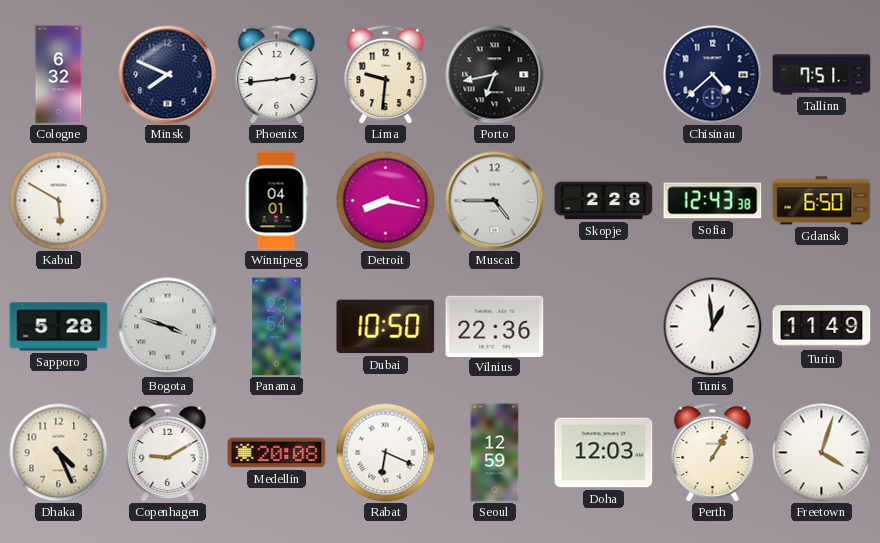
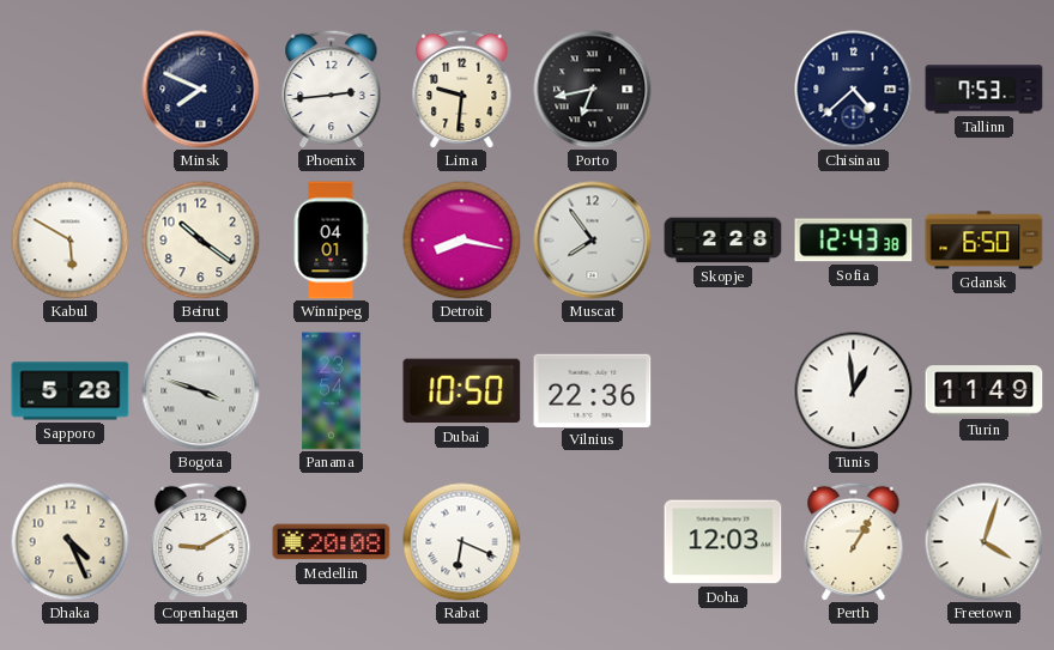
Cologne: 6:32 -> none (59, 75)
Tallinn: 7:51 -> 7:53 (985, 90)
Beirut: none -> 10:21 (201, 241)
Muscat: 4:45 -> 7:54 (593, 241)
Seoul: 12:59 -> none (495, 453)
